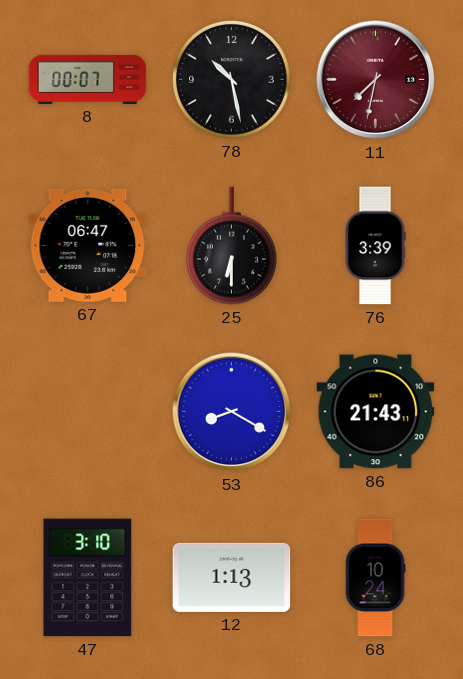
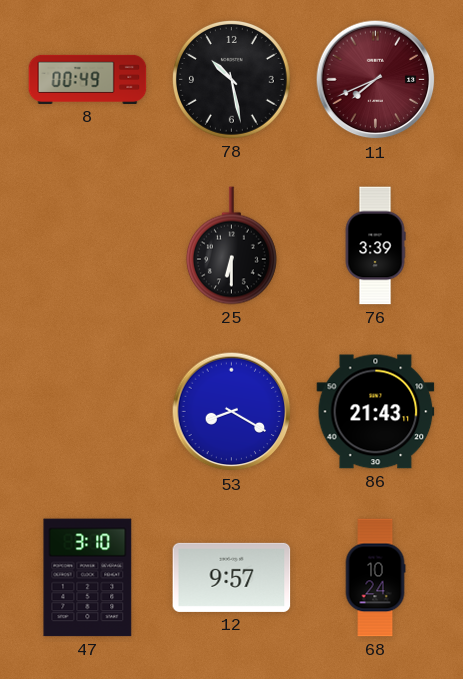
8: 00:07 -> 00:49 (88, 79)
11: 7:32 -> 7:41 (376, 80)
67: 06:47 -> none (88, 245)
12: 1:13 -> 9:57 (232, 577)
